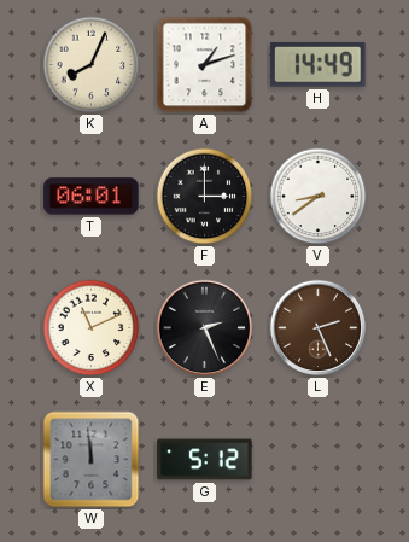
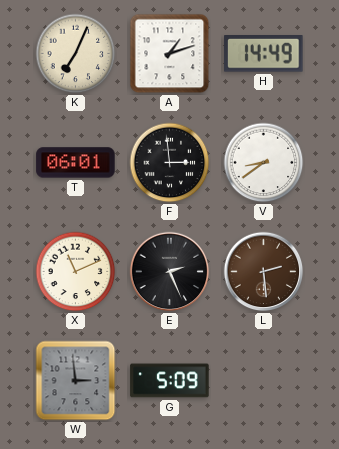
K: 8:04 -> 7:04 (76, 54)
F: 3:00 -> 2:59 (170, 163)
L: 2:26 -> 2:29 (264, 272)
W: 11:59 -> 2:59 (76, 381)
G: 5:12 -> 5:09 (170, 381)
